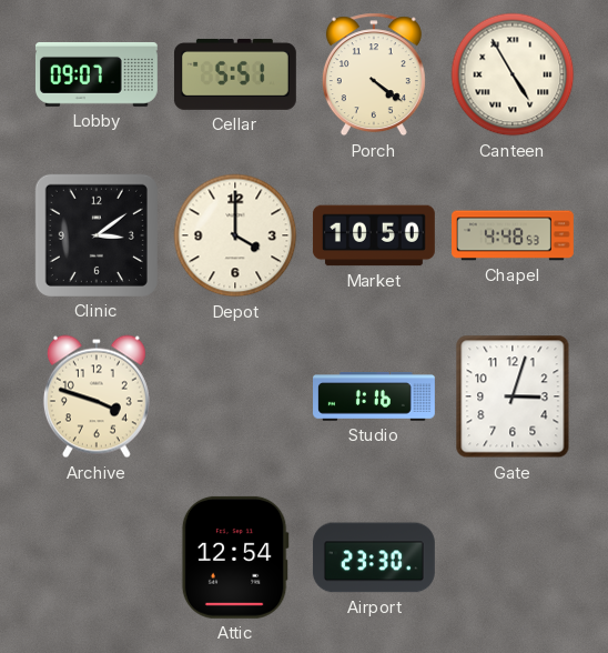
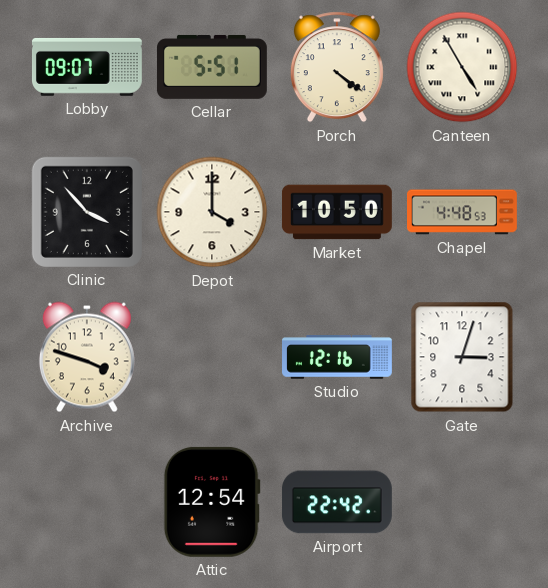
Clinic: 3:09 -> 3:53 (87, 212)
Studio: 1:16 -> 12:16 (338, 357)
Airport: 23:30 -> 22:42 (337, 502)
